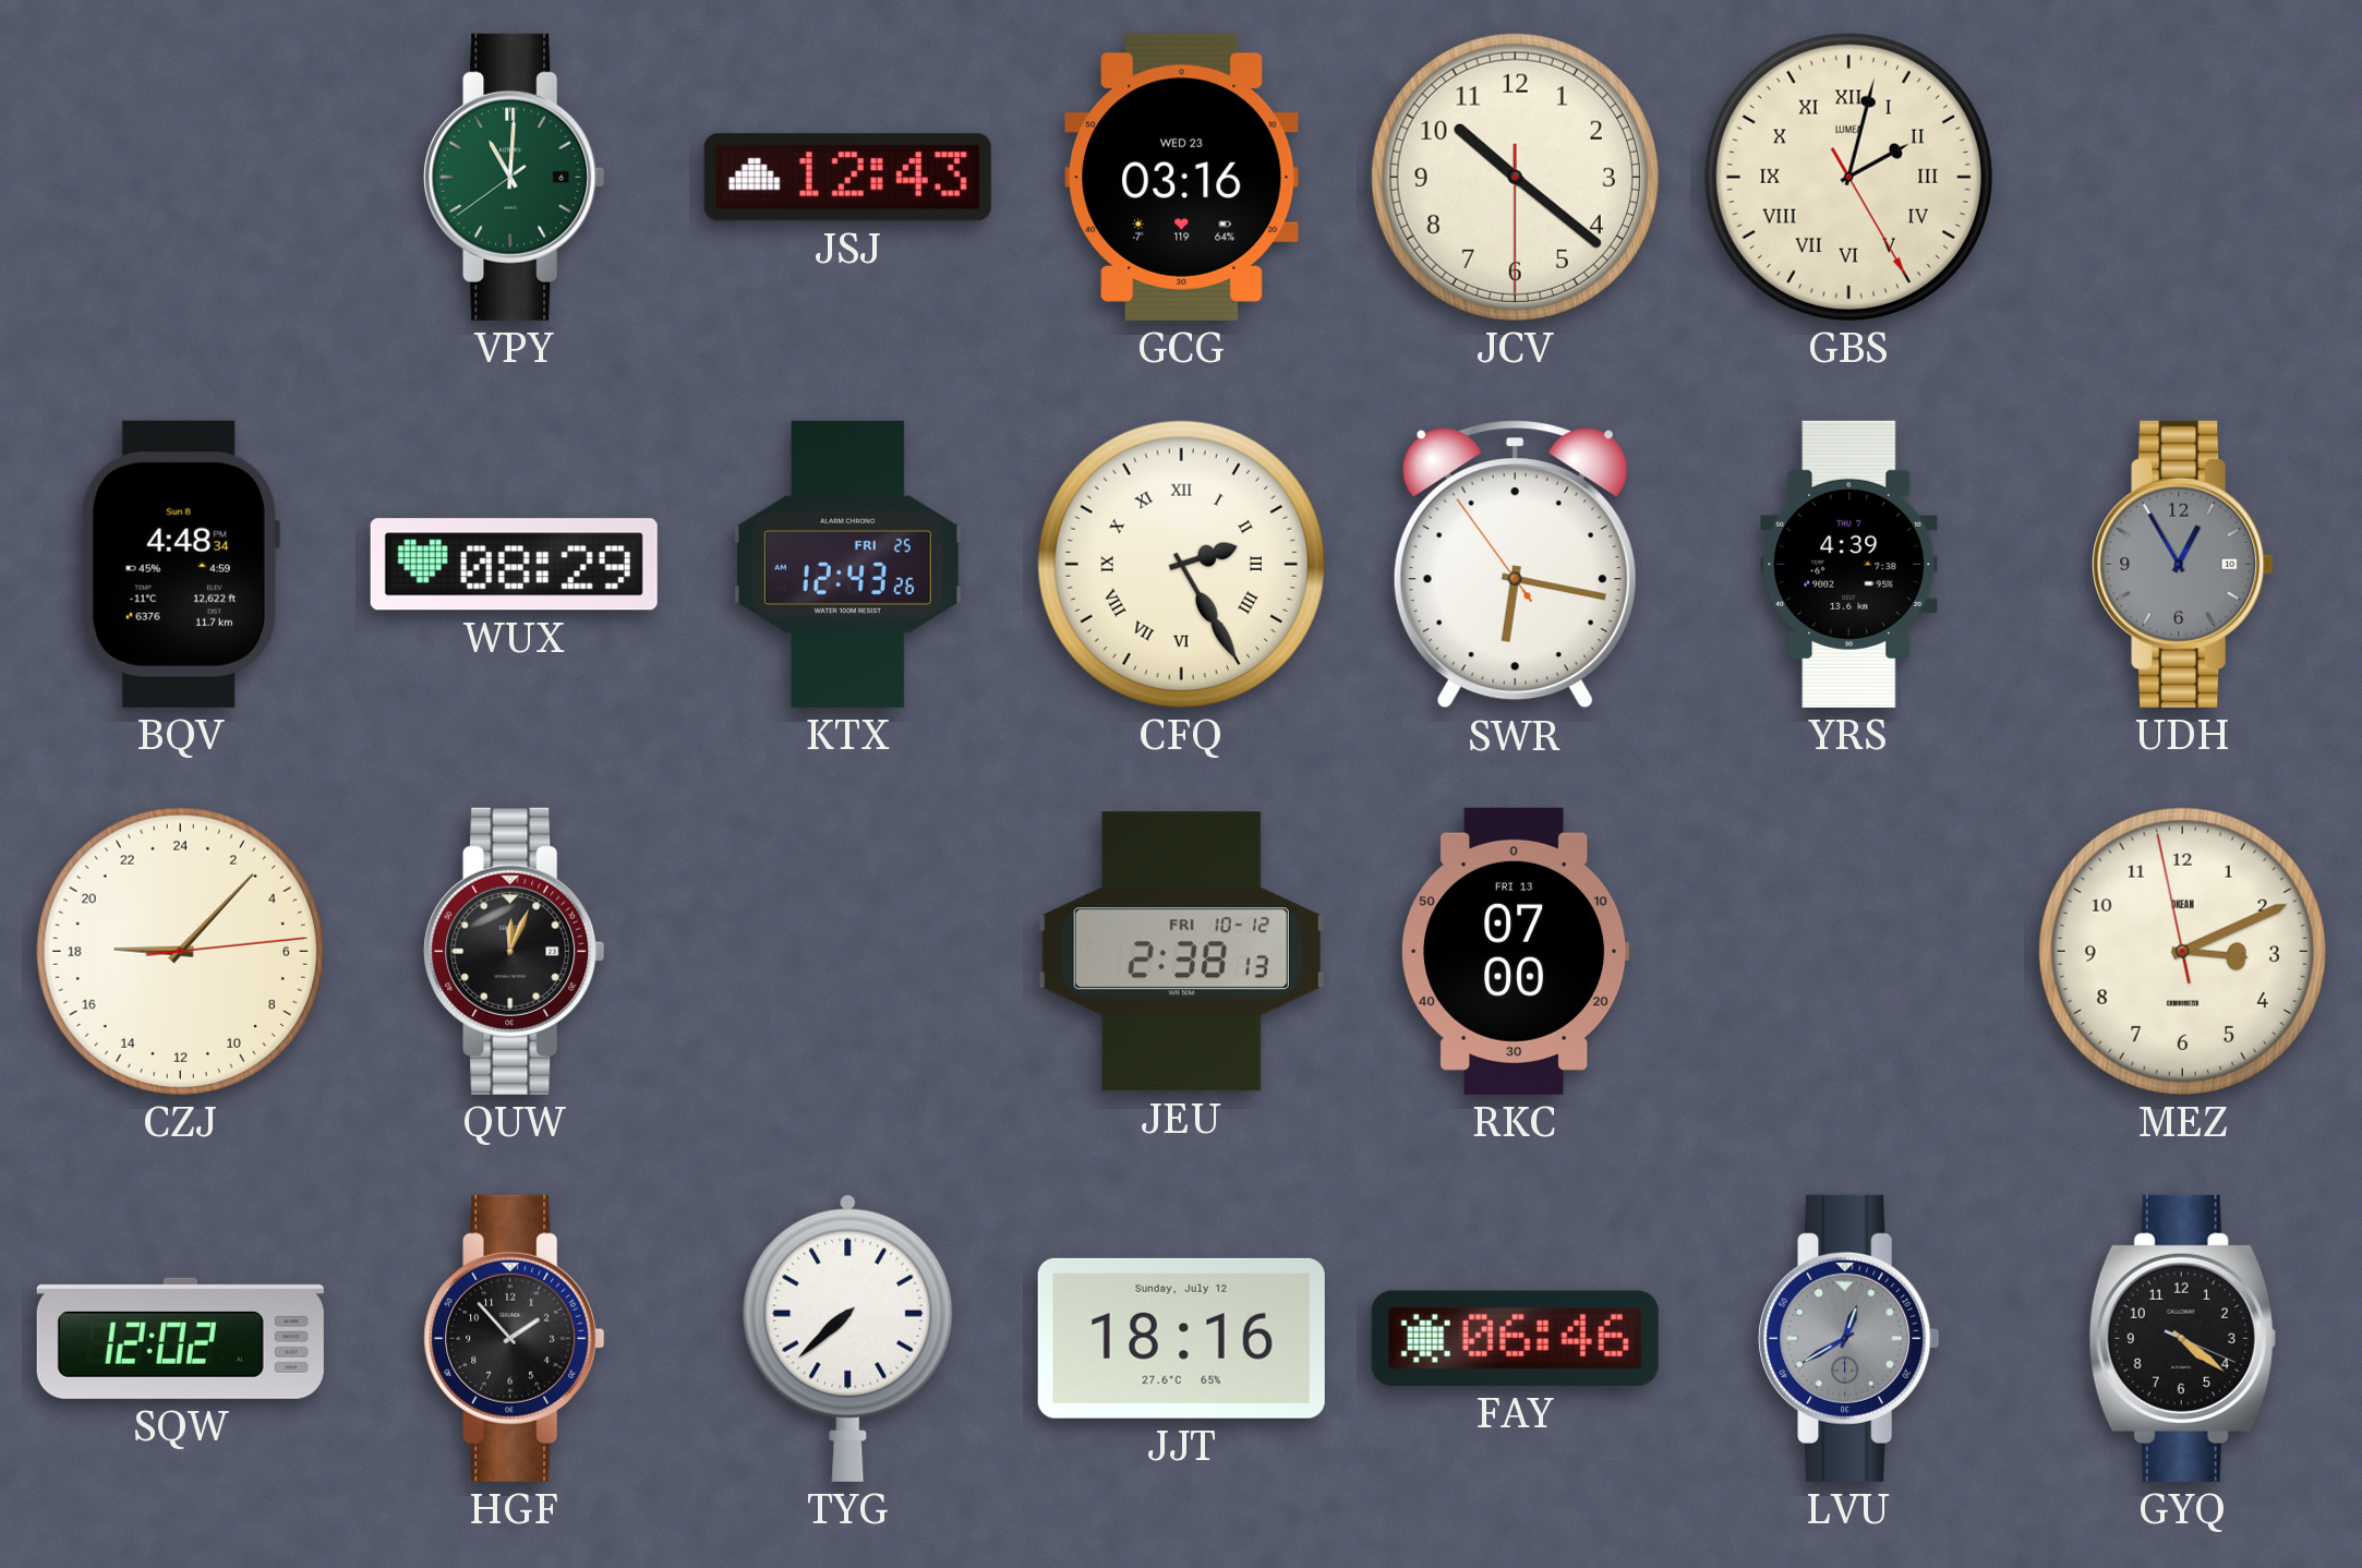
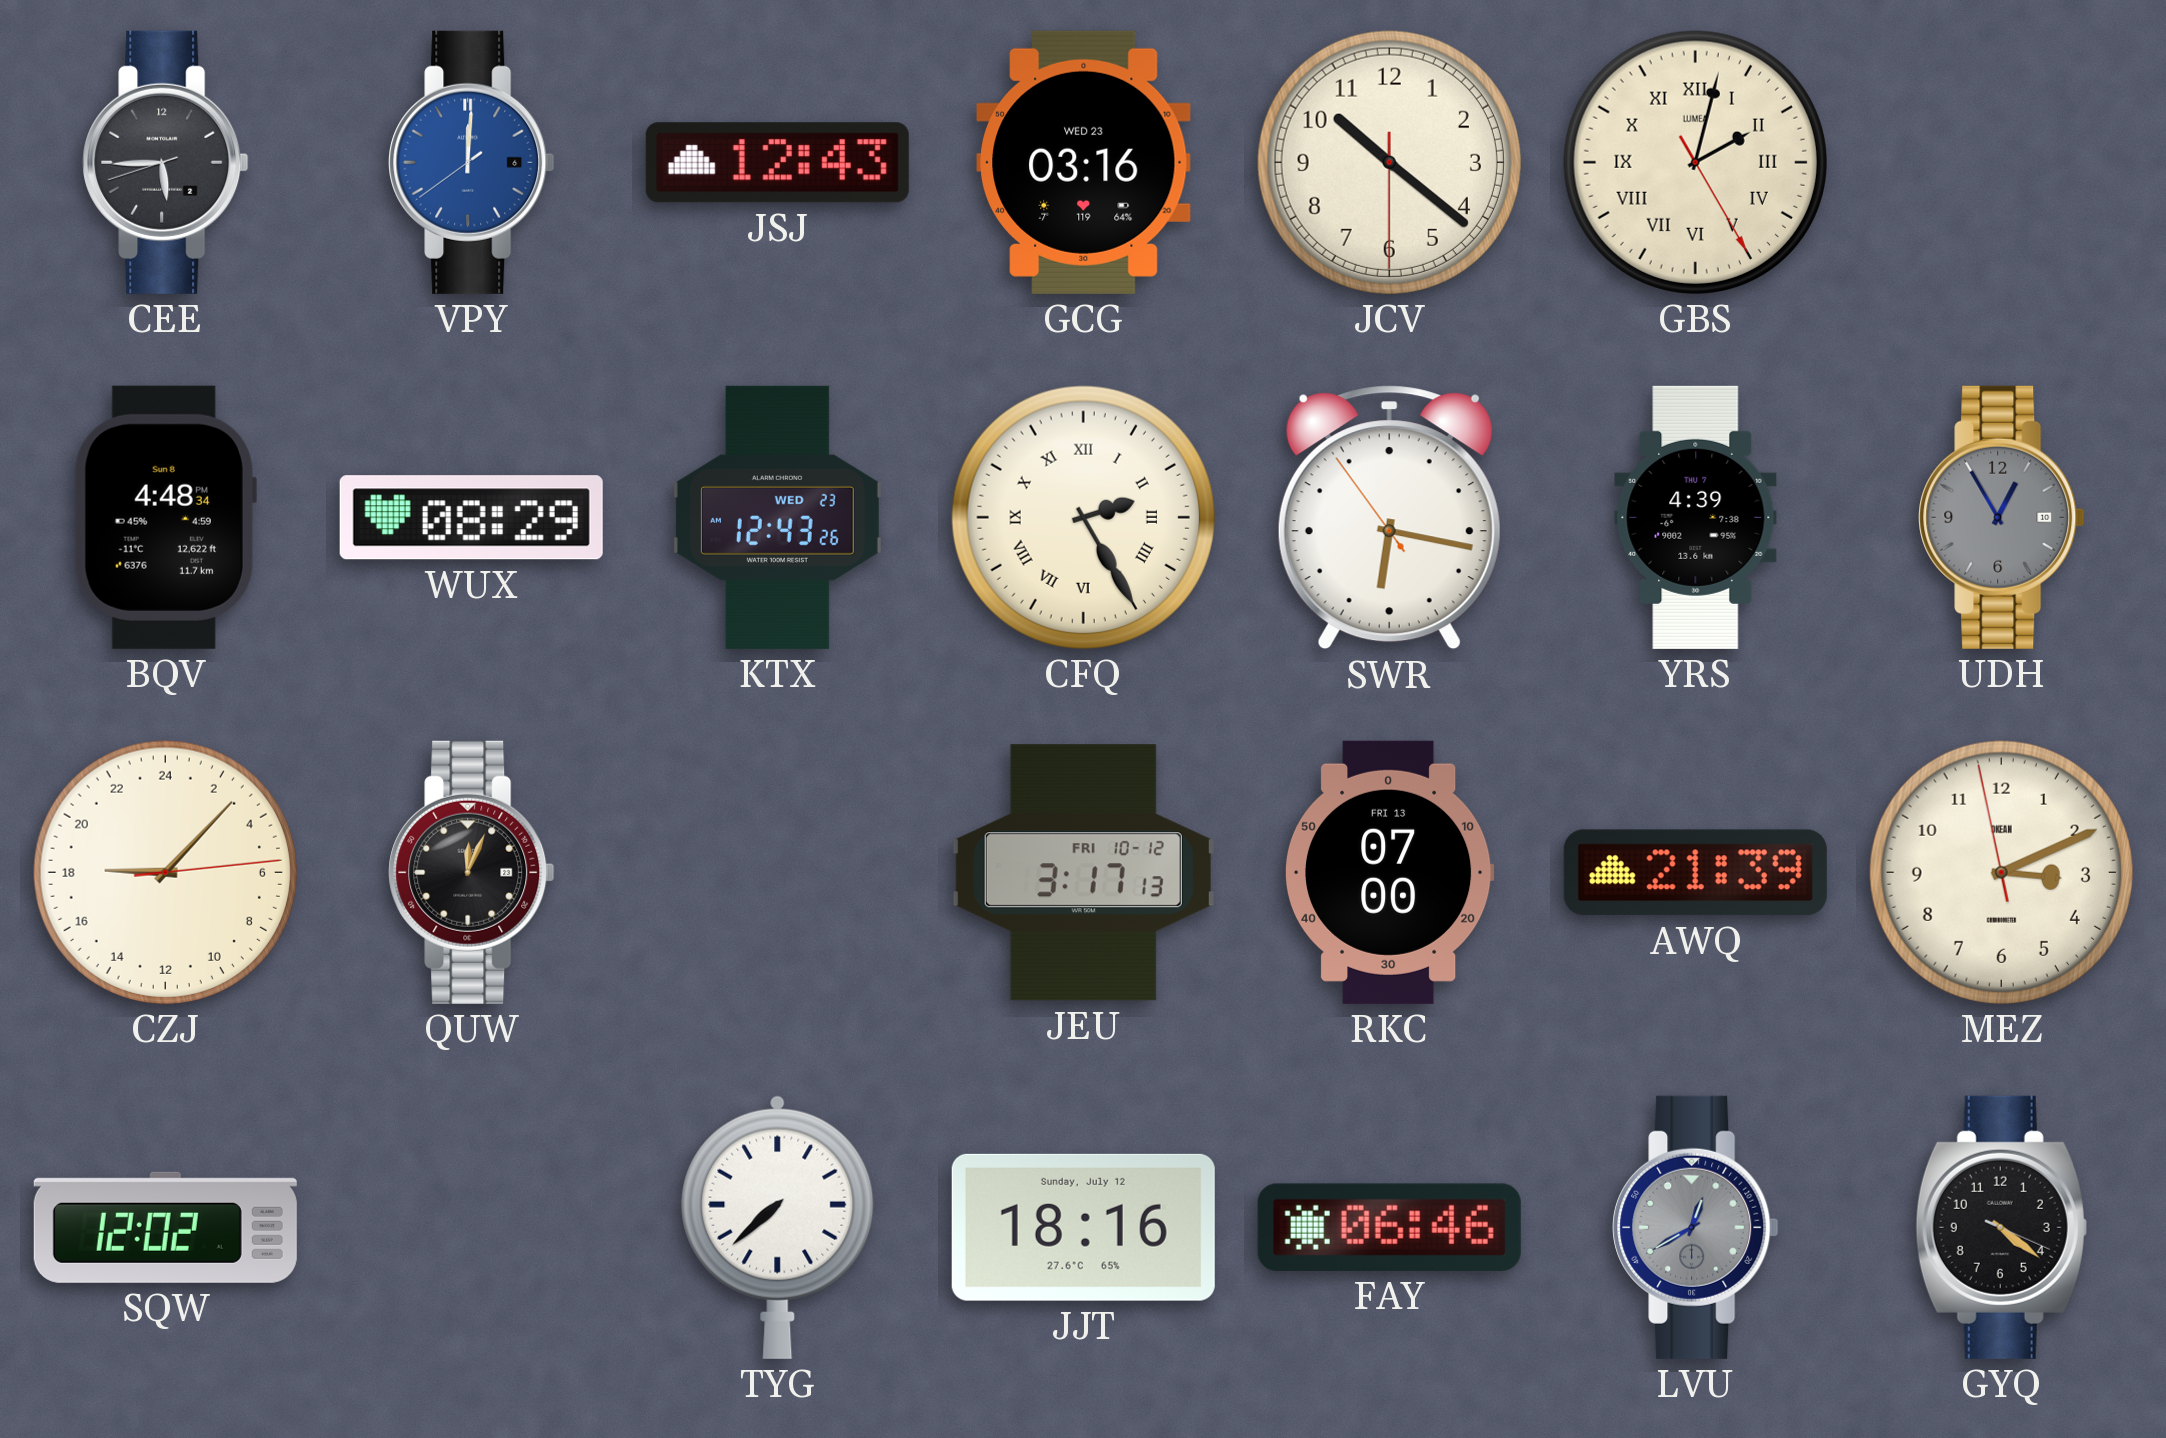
CEE: none -> 5:44 (166, 162)
VPY: 11:00 -> 12:00 (472, 162)
VPY dial: green -> blue (472, 162)
KTX date: FRI 25 -> WED 23 (777, 517)
JEU: 2:38 -> 3:17 (1083, 873)
AWQ: none -> 21:39 (1695, 873)
HGF: 1:53 -> none (515, 1338)
